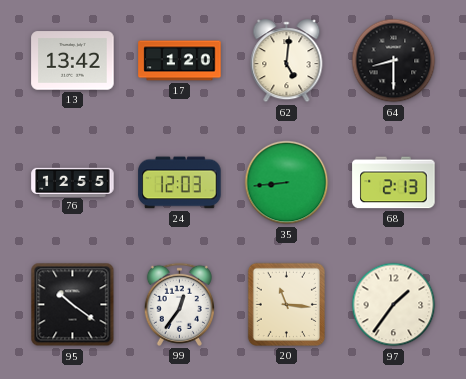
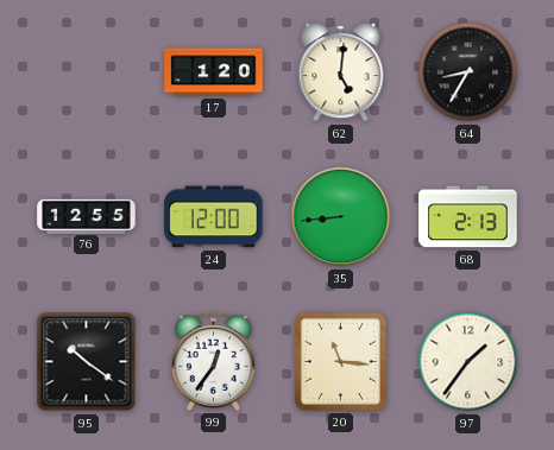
13: 13:42 -> none (73, 61)
64: 8:30 -> 8:35 (468, 72)
24: 12:03 -> 12:00 (214, 217)
